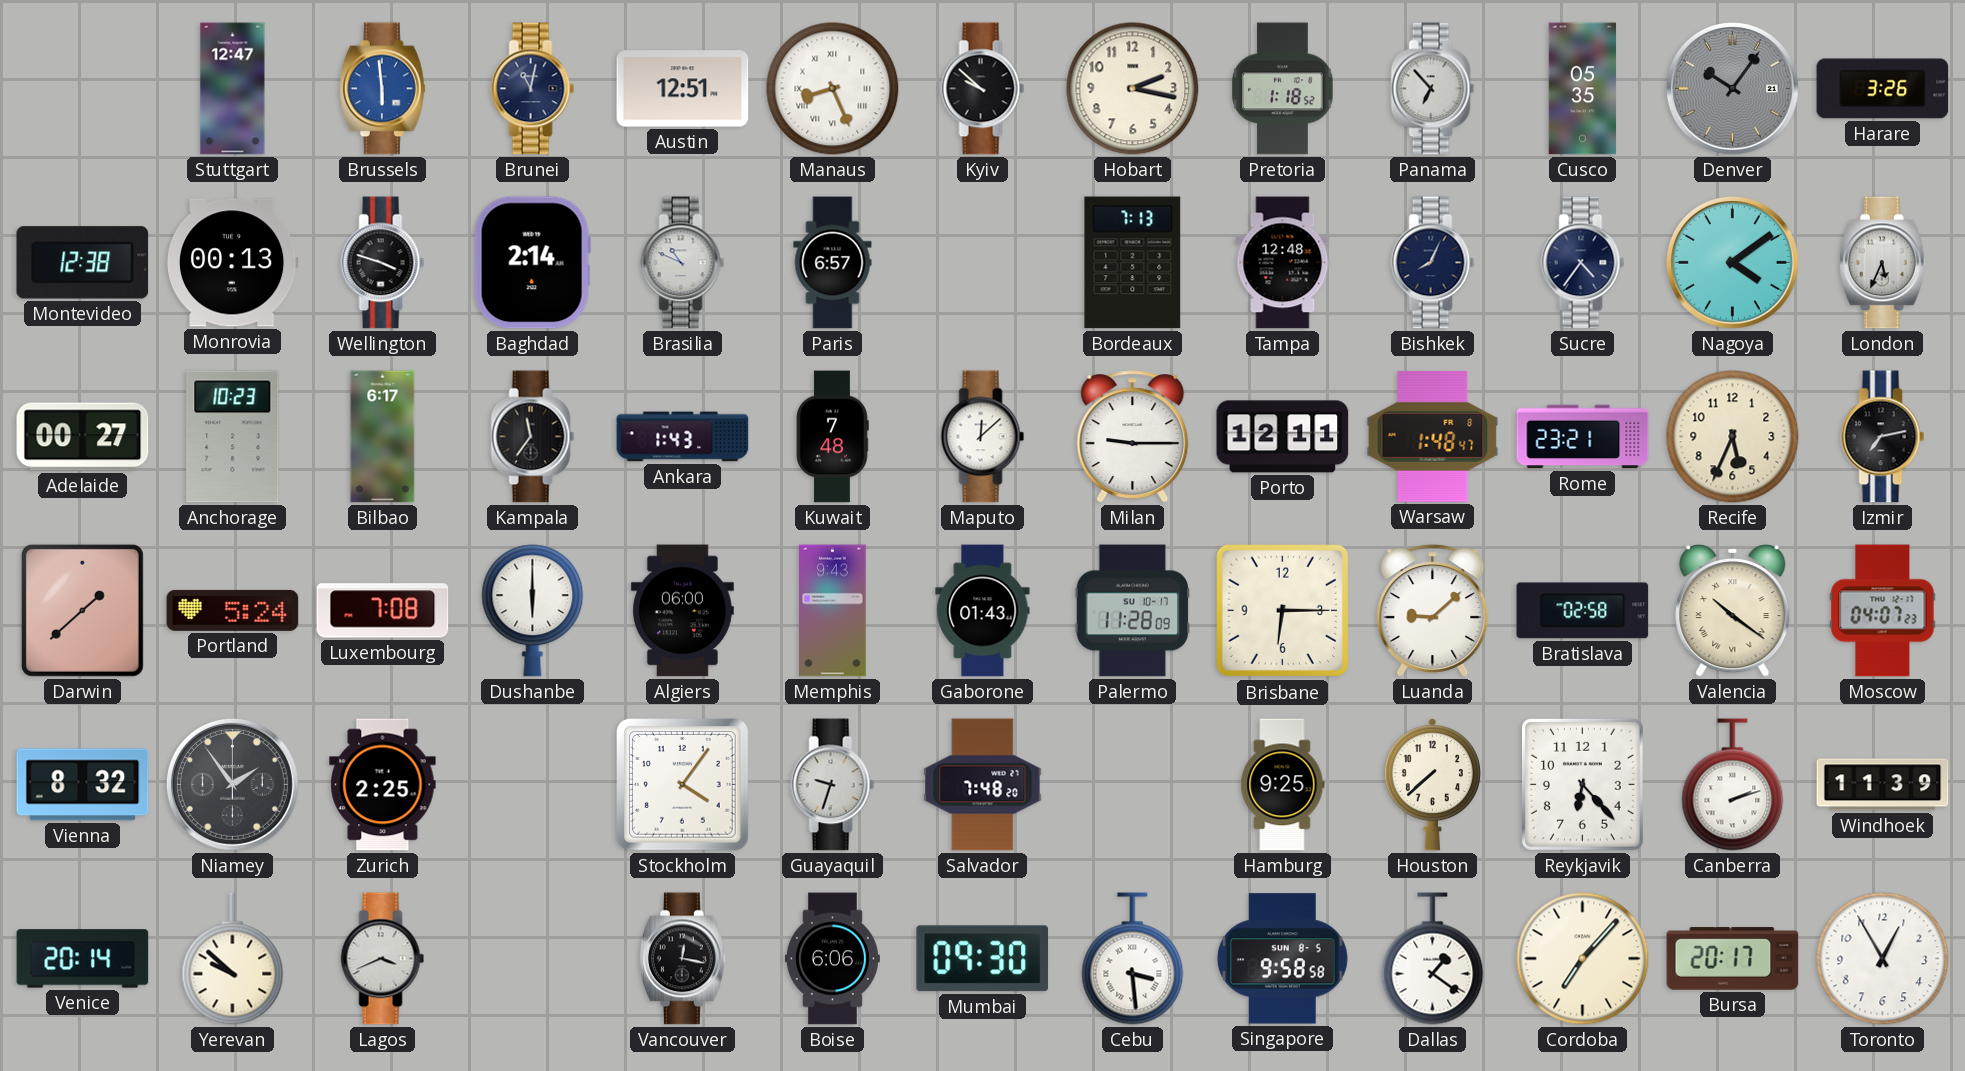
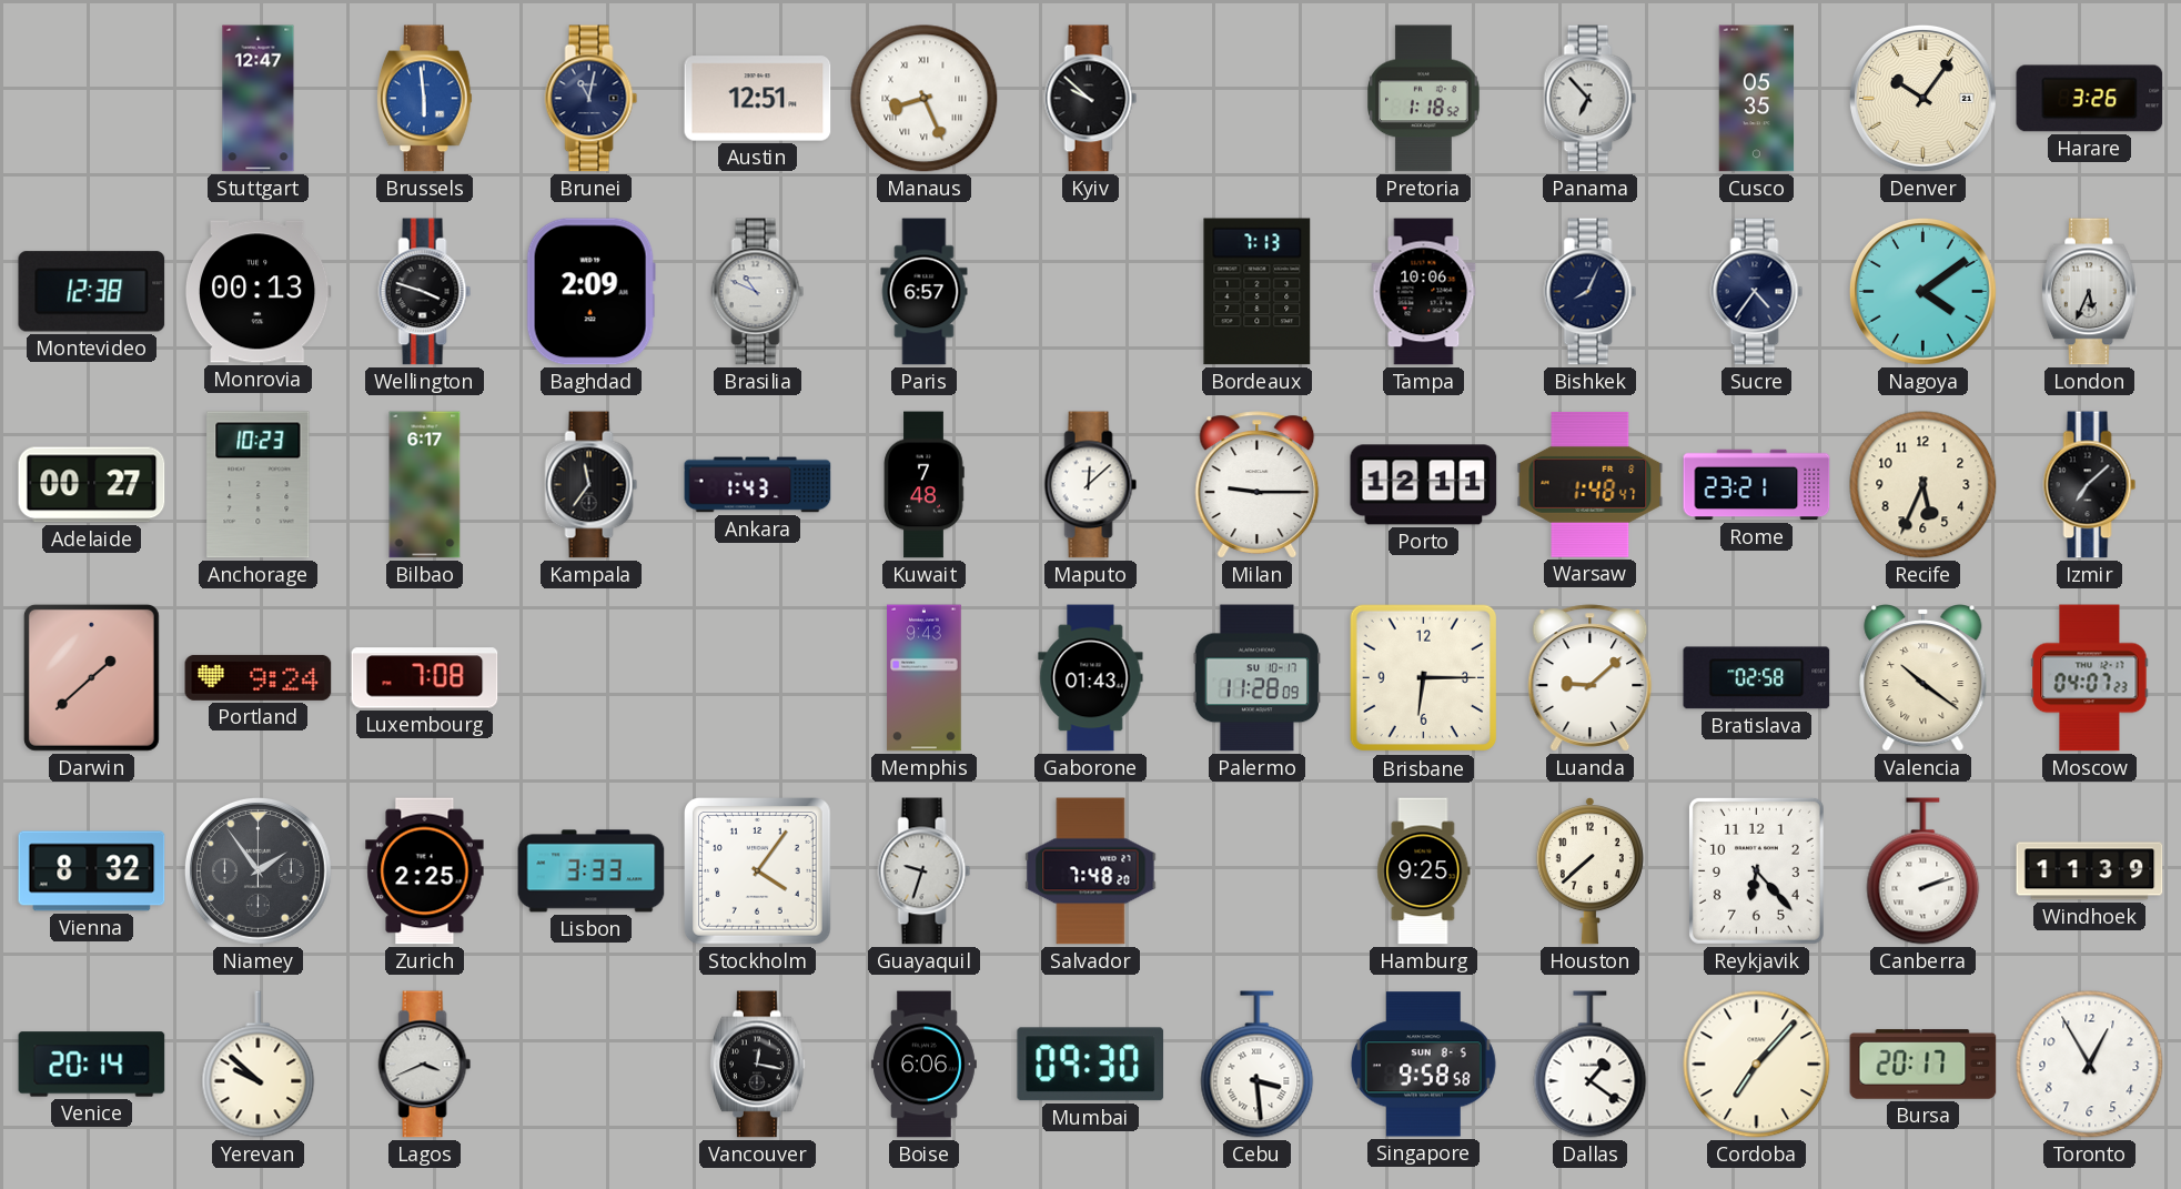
Hobart: 2:17 -> none (1133, 89)
Denver dial: grey -> cream (1922, 98)
Baghdad: 2:14 -> 2:09 (590, 292)
Tampa: 12:48 -> 10:06 (1424, 292)
Izmir: 7:13 -> 7:08 (2090, 485)
Portland: 5:24 -> 9:24 (259, 677)
Dushanbe: 6:00 -> none (533, 611)
Algiers: 06:00 -> none (682, 611)
Lisbon: none -> 3:33 (592, 871)
